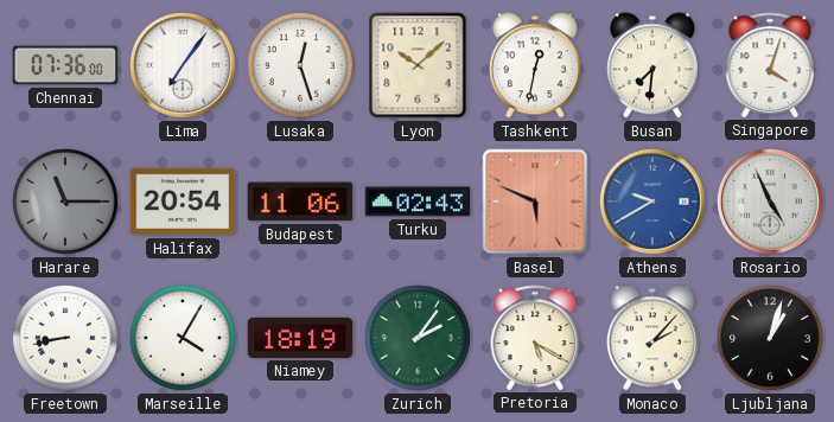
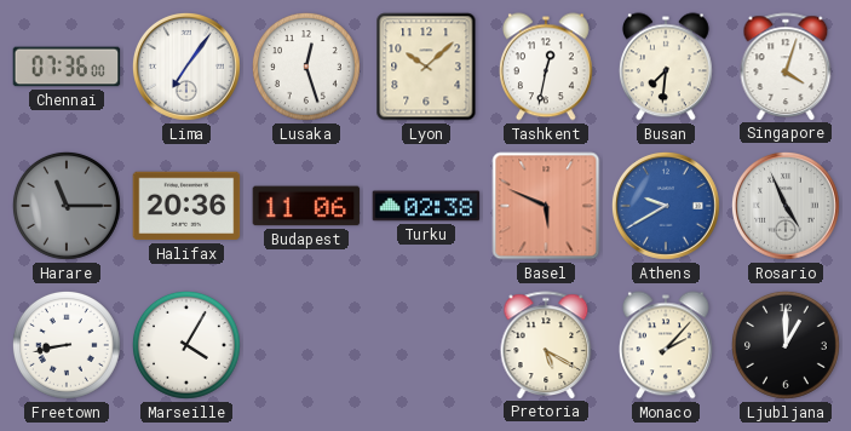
Halifax: 20:54 -> 20:36 (186, 206)
Turku: 02:43 -> 02:38 (426, 206)
Niamey: 18:19 -> none (300, 338)
Zurich: 2:06 -> none (418, 338)
Ljubljana: 1:03 -> 1:00 (786, 345)
